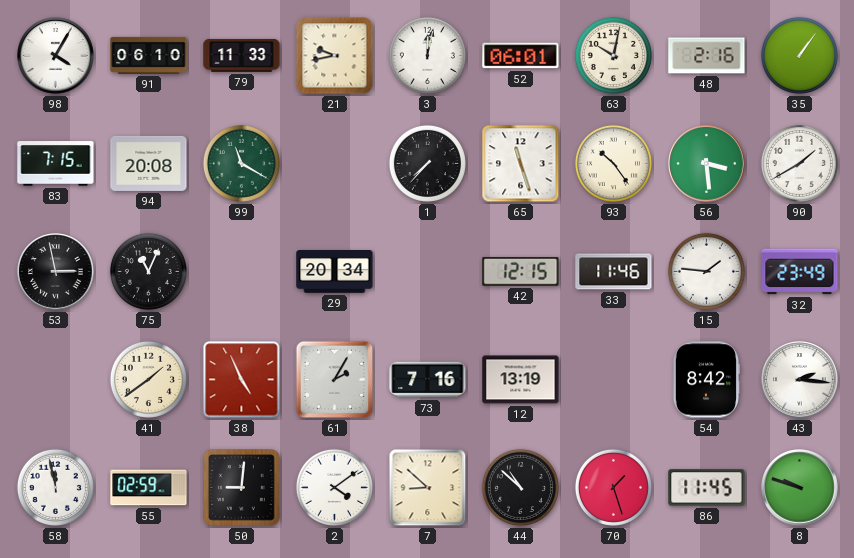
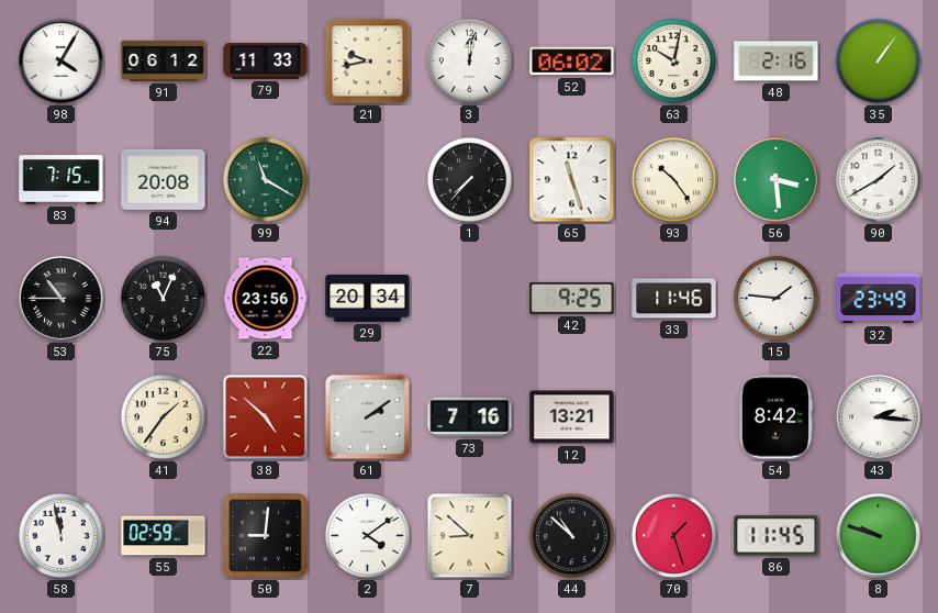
91: 06:10 -> 06:12 (164, 60)
52: 06:01 -> 06:02 (572, 62)
53: 2:58 -> 10:45 (62, 299)
22: none -> 23:56 (266, 299)
42: 12:15 -> 9:25 (572, 298)
41: 1:39 -> 1:36 (163, 416)
38: 4:56 -> 4:52 (266, 417)
61: 2:05 -> 2:09 (368, 417)
12: 13:19 -> 13:21 (572, 417)
